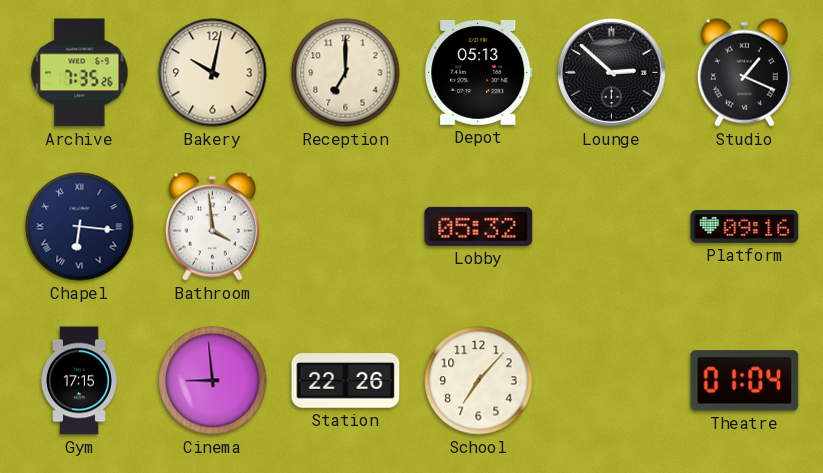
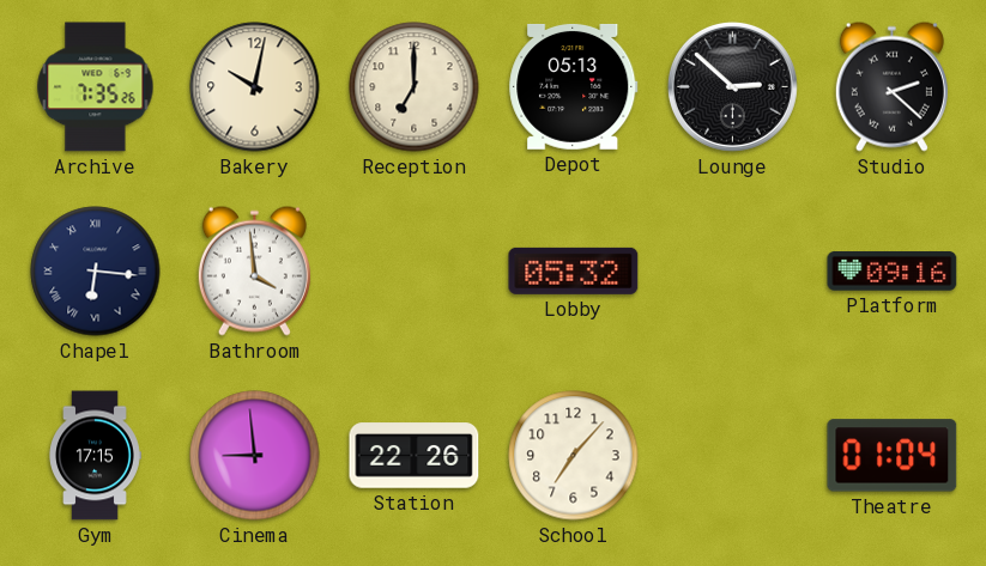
Studio: 1:19 -> 2:22 (891, 86)
